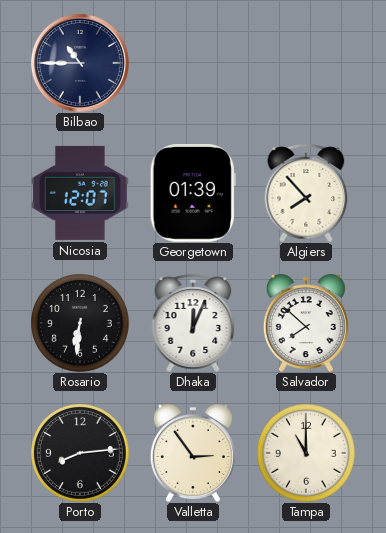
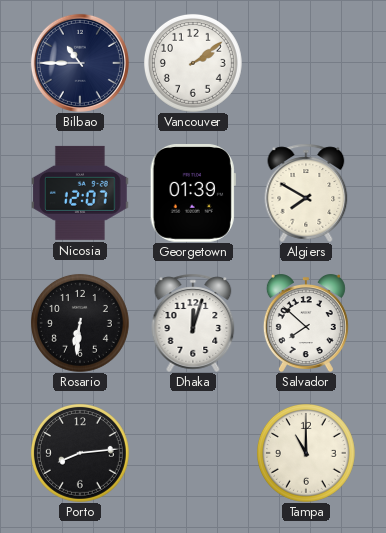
Vancouver: none -> 2:09 (193, 63)
Algiers: 7:53 -> 7:50 (306, 193)
Dhaka: 12:04 -> 12:03 (193, 323)
Valletta: 2:54 -> none (193, 453)
